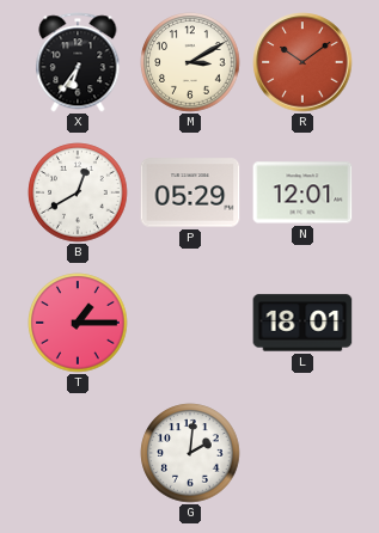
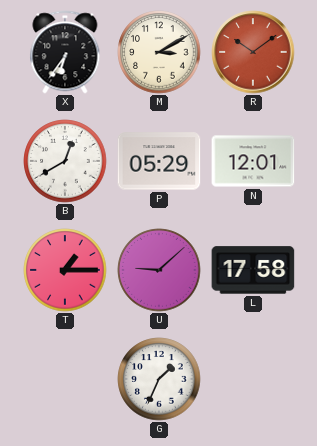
U: none -> 9:08 (159, 270)
L: 18:01 -> 17:58 (253, 270)
G: 2:01 -> 1:34 (159, 379)
